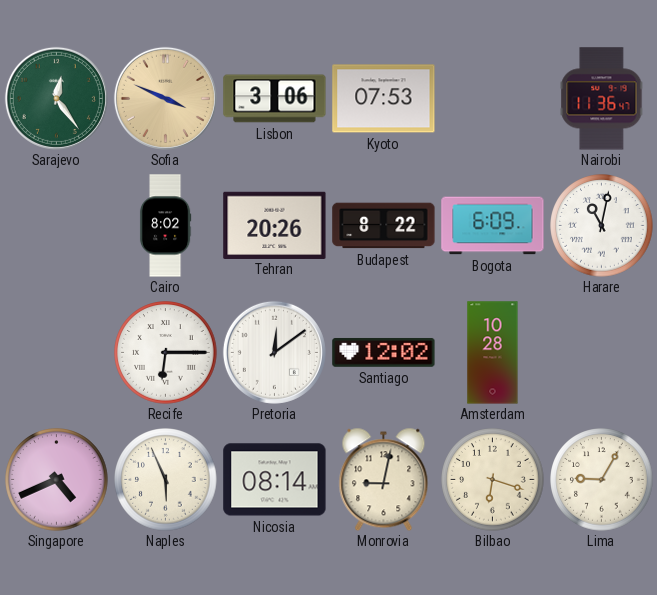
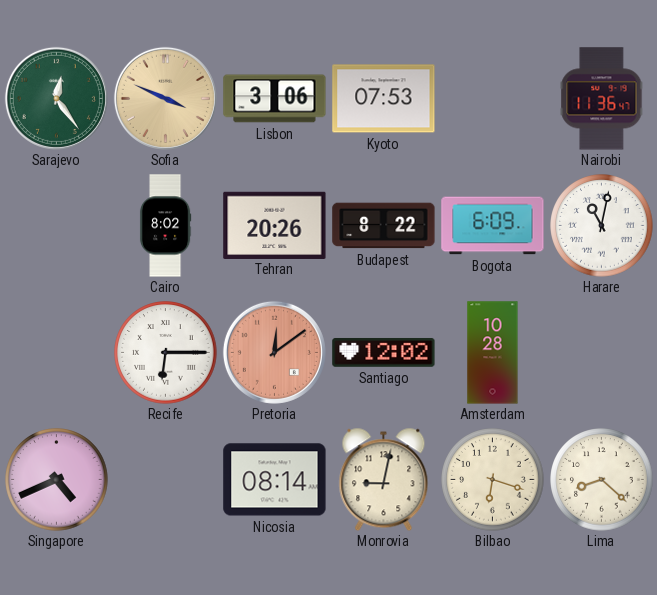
Pretoria dial: white -> salmon (274, 352)
Naples: 5:56 -> none (166, 480)
Lima: 9:05 -> 8:22 (602, 480)
